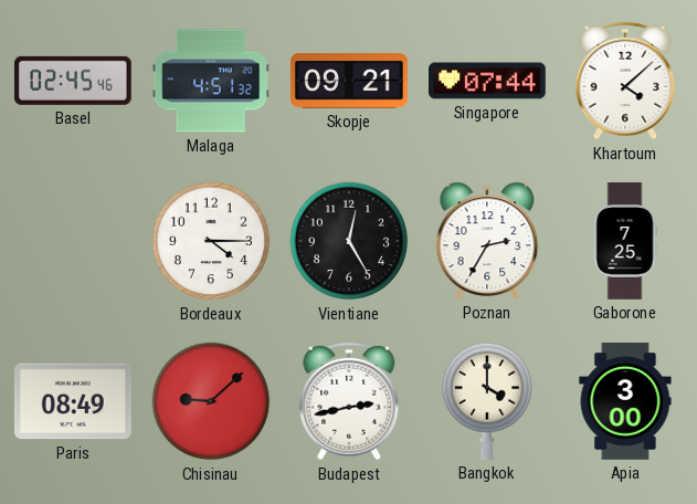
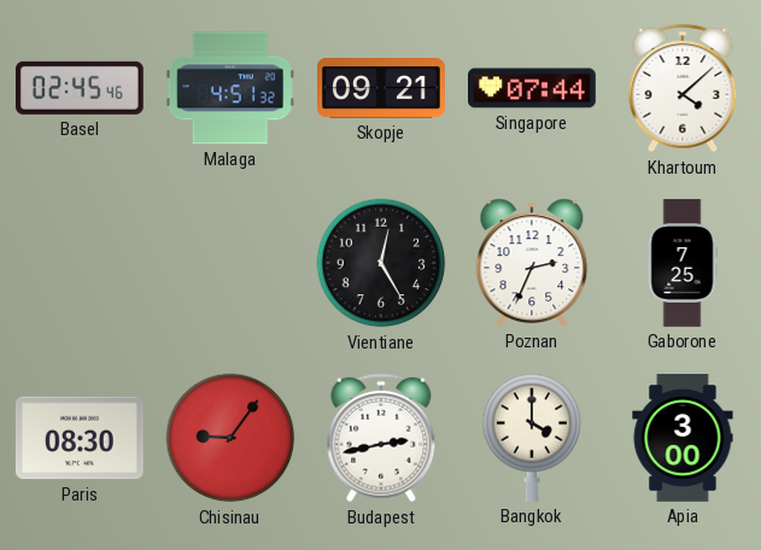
Bordeaux: 4:15 -> none (211, 241)
Poznan: 2:35 -> 2:34 (532, 263)
Paris: 08:49 -> 08:30 (80, 438)
Chisinau: 9:08 -> 9:06 (230, 438)
